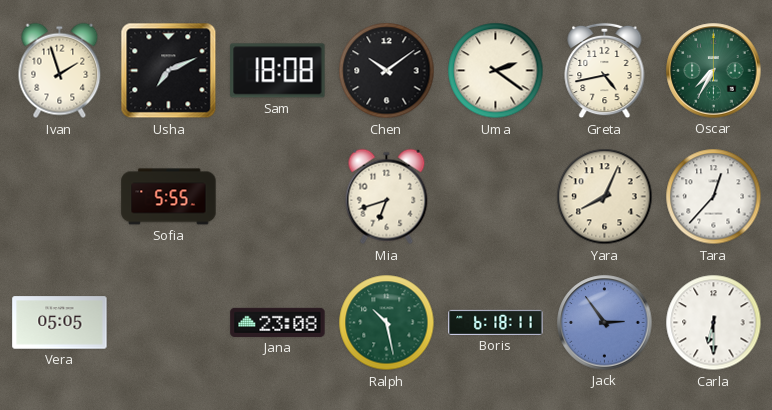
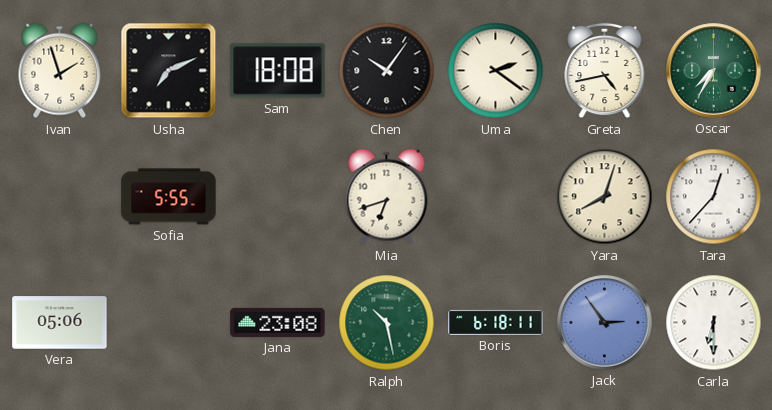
Chen: 10:09 -> 10:06 (387, 71)
Yara: 8:04 -> 8:03 (605, 197)
Vera: 05:05 -> 05:06 (60, 323)
